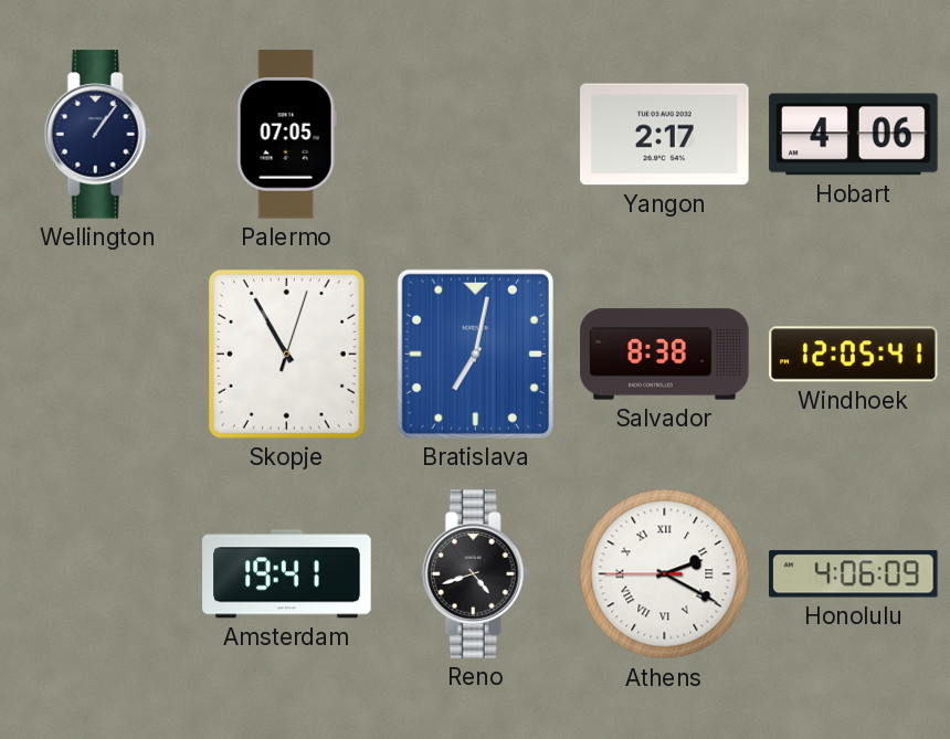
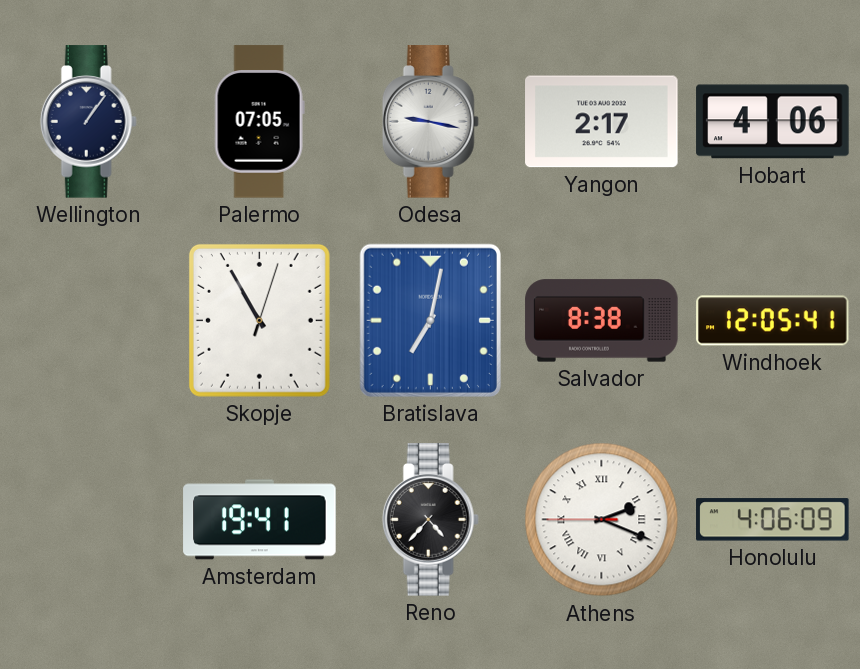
Odesa: none -> 9:17 (430, 122)
Reno: 4:42 -> 4:37 (430, 520)
Athens: 2:19 -> 2:18 (602, 520)
